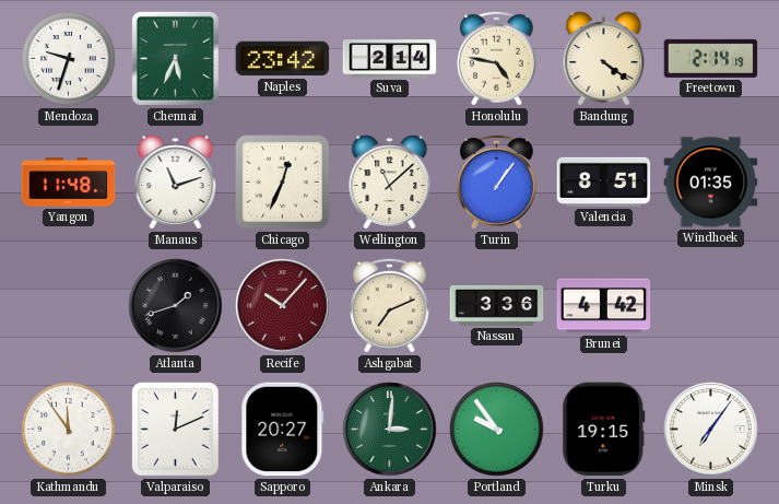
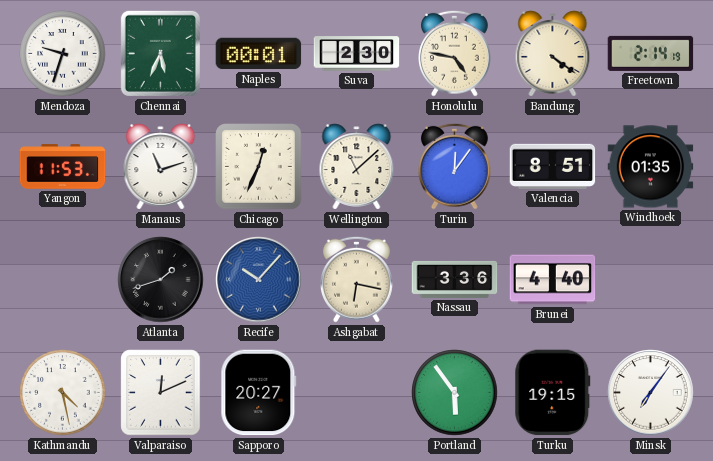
Naples: 23:42 -> 00:01 (259, 54)
Suva: 2:14 -> 2:30 (357, 54)
Yangon: 11:48 -> 11:53 (63, 167)
Turin: 1:06 -> 12:06 (455, 166)
Recife dial: burgundy -> blue (259, 280)
Ashgabat: 7:11 -> 6:17 (357, 279)
Brunei: 4:42 -> 4:40 (553, 280)
Kathmandu: 11:54 -> 4:28 (63, 393)
Ankara: 3:01 -> none (390, 430)
Portland: 9:54 -> 5:54 (455, 393)
